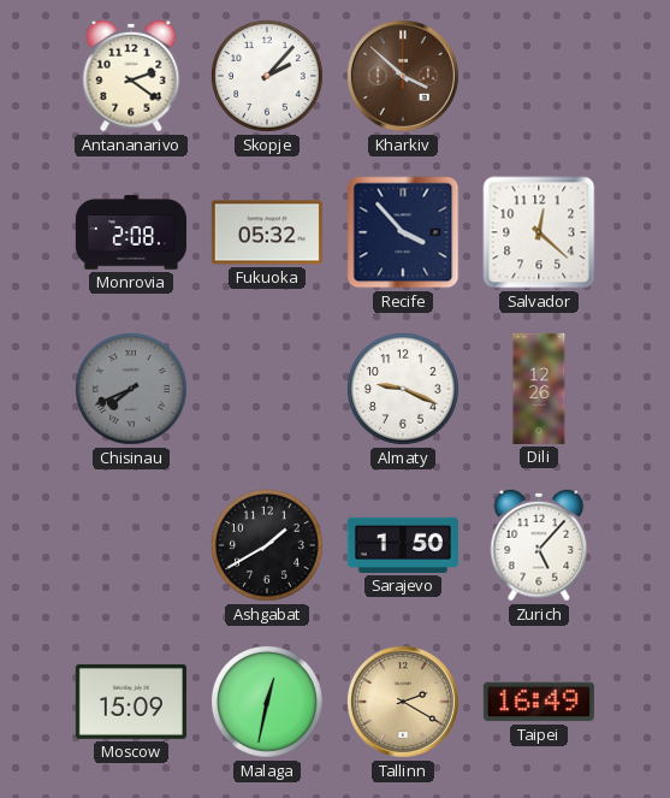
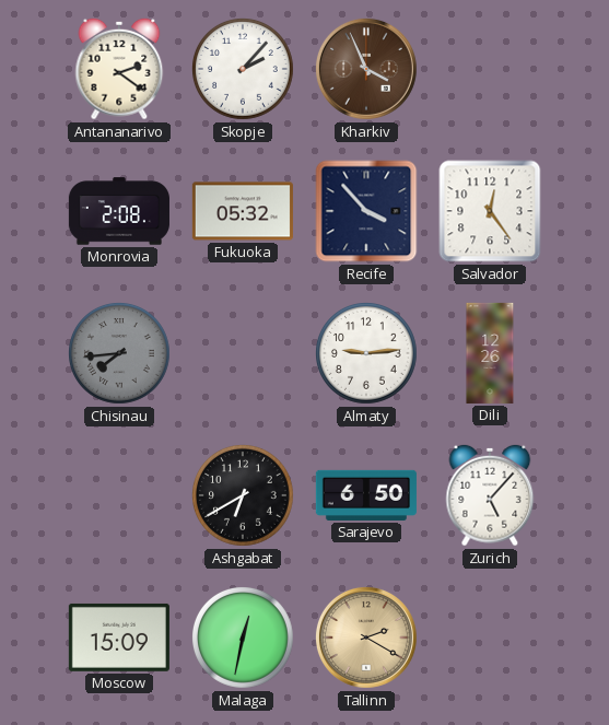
Kharkiv: 3:52 -> 3:56 (366, 69)
Salvador: 12:22 -> 12:24 (490, 211)
Chisinau: 7:41 -> 7:44 (120, 354)
Almaty: 9:19 -> 9:14 (367, 354)
Ashgabat: 1:40 -> 6:40 (244, 496)
Sarajevo: 1:50 -> 6:50 (366, 495)
Taipei: 16:49 -> none (539, 702)
